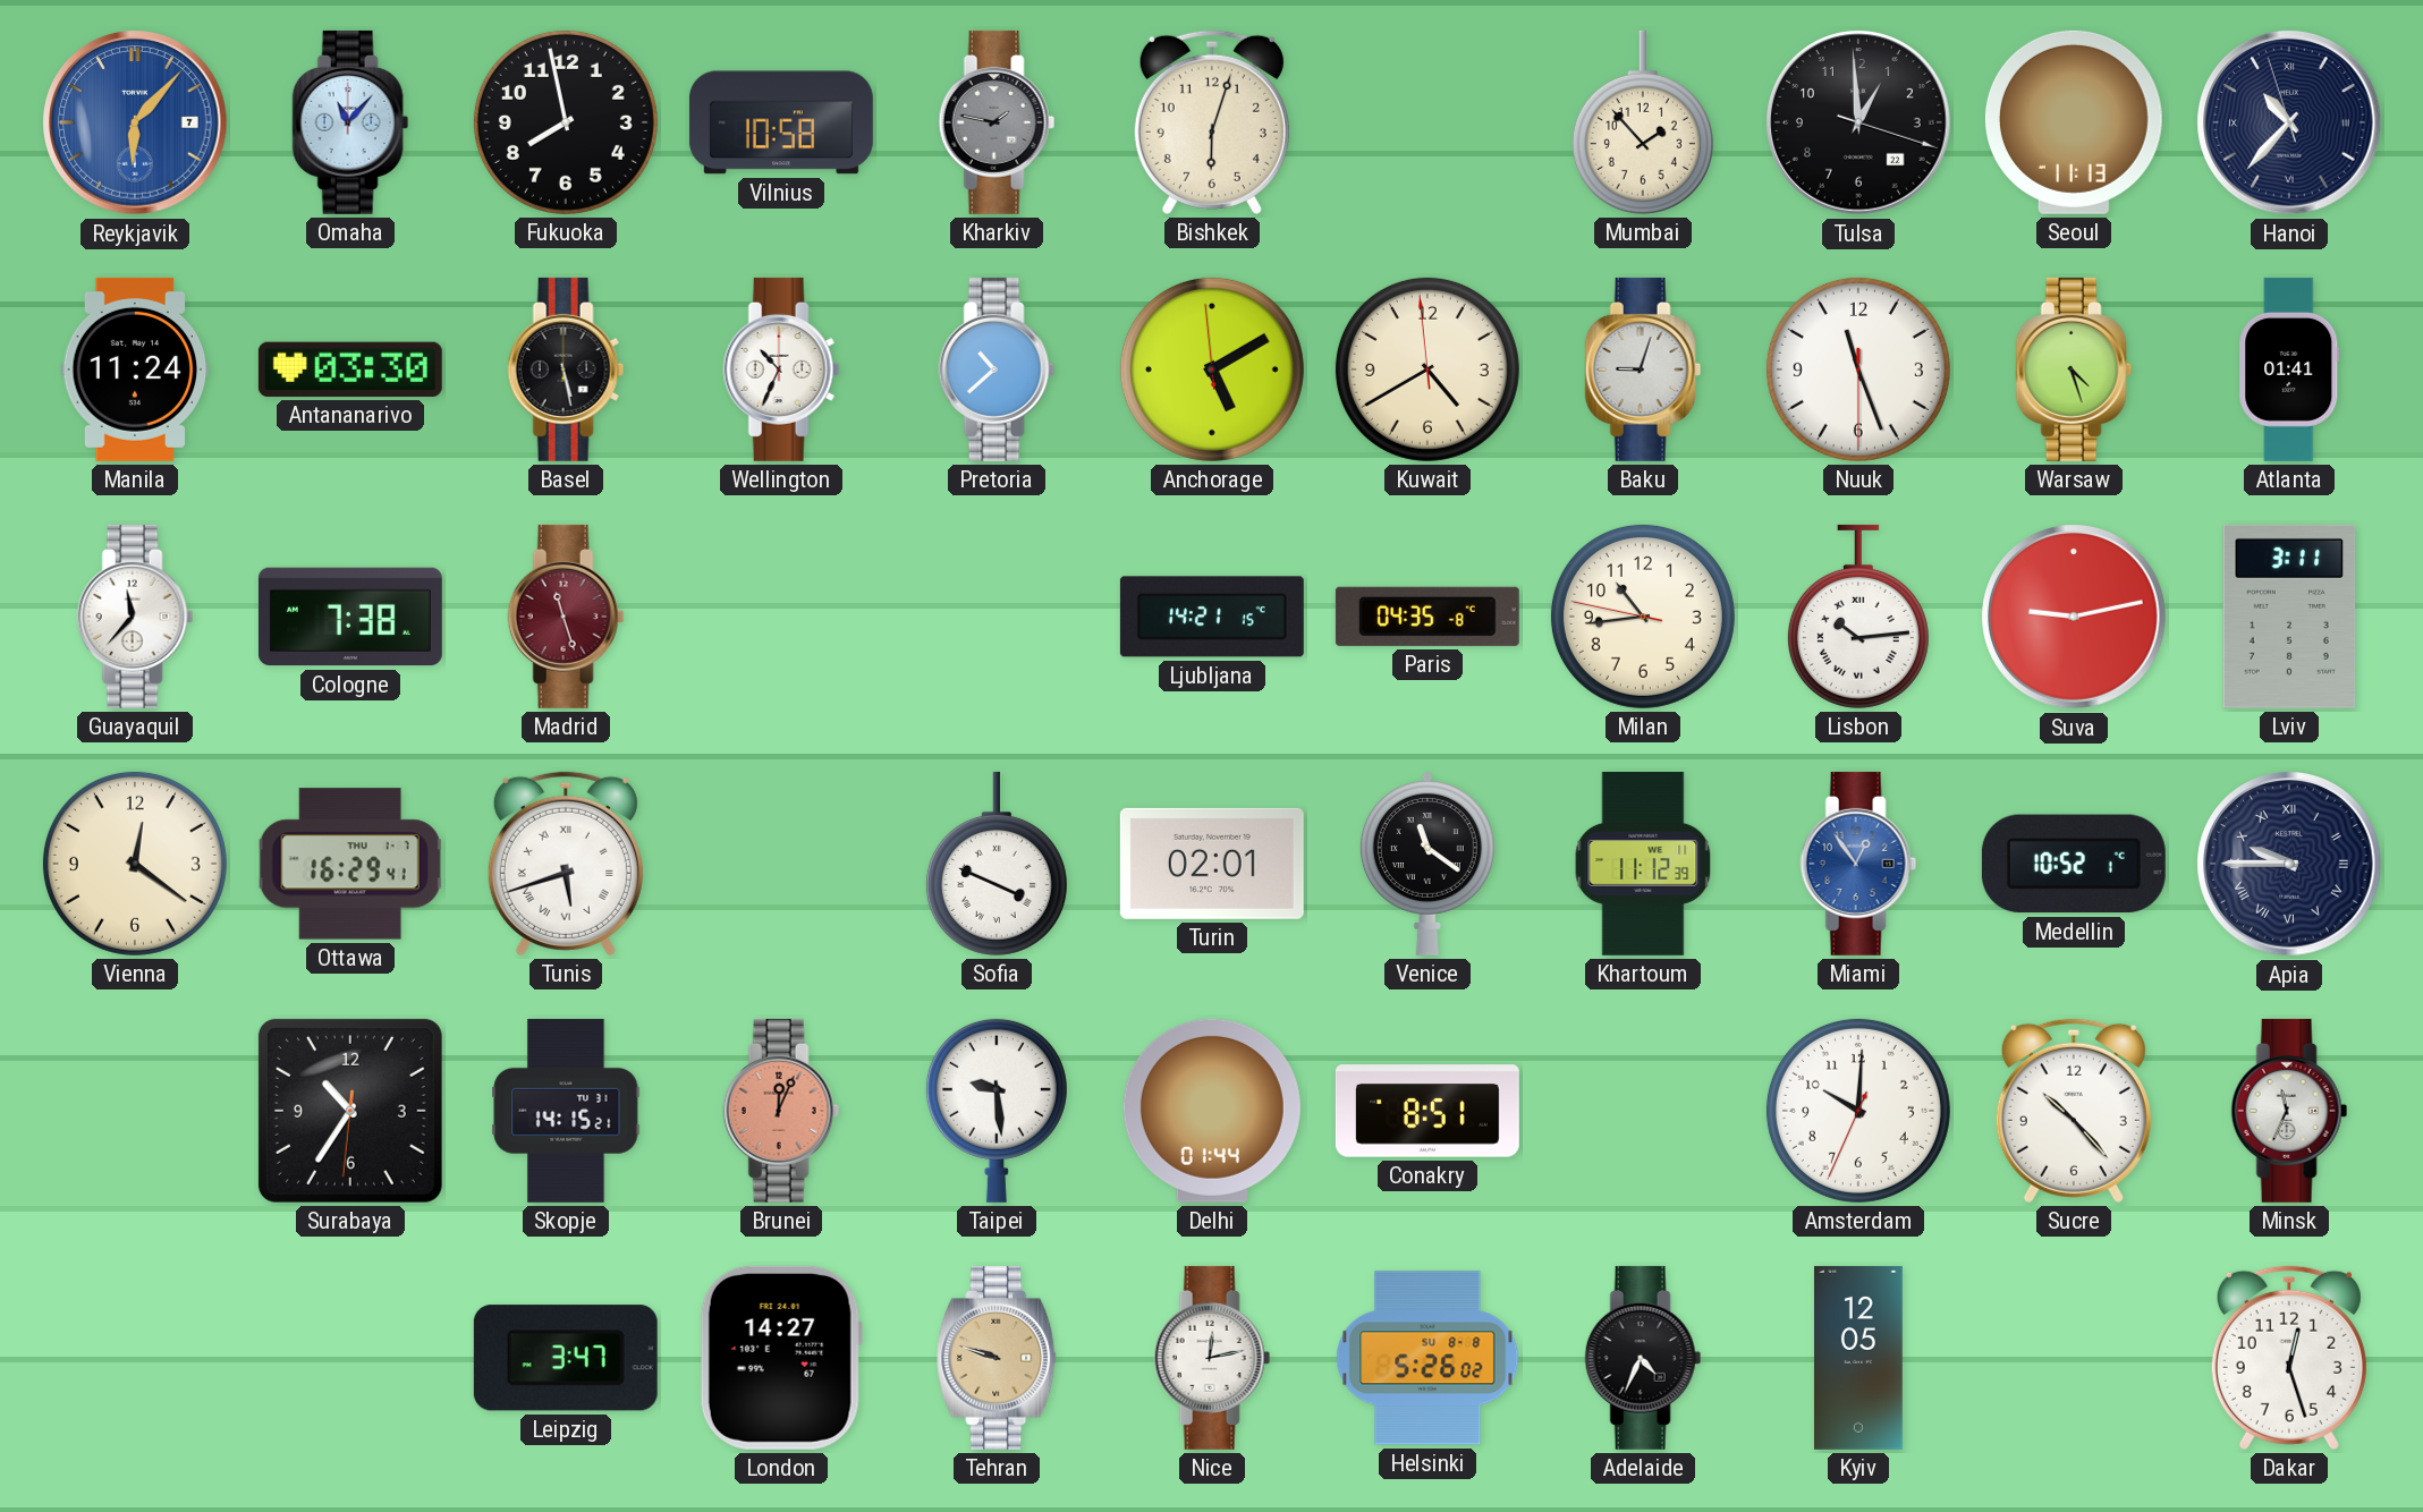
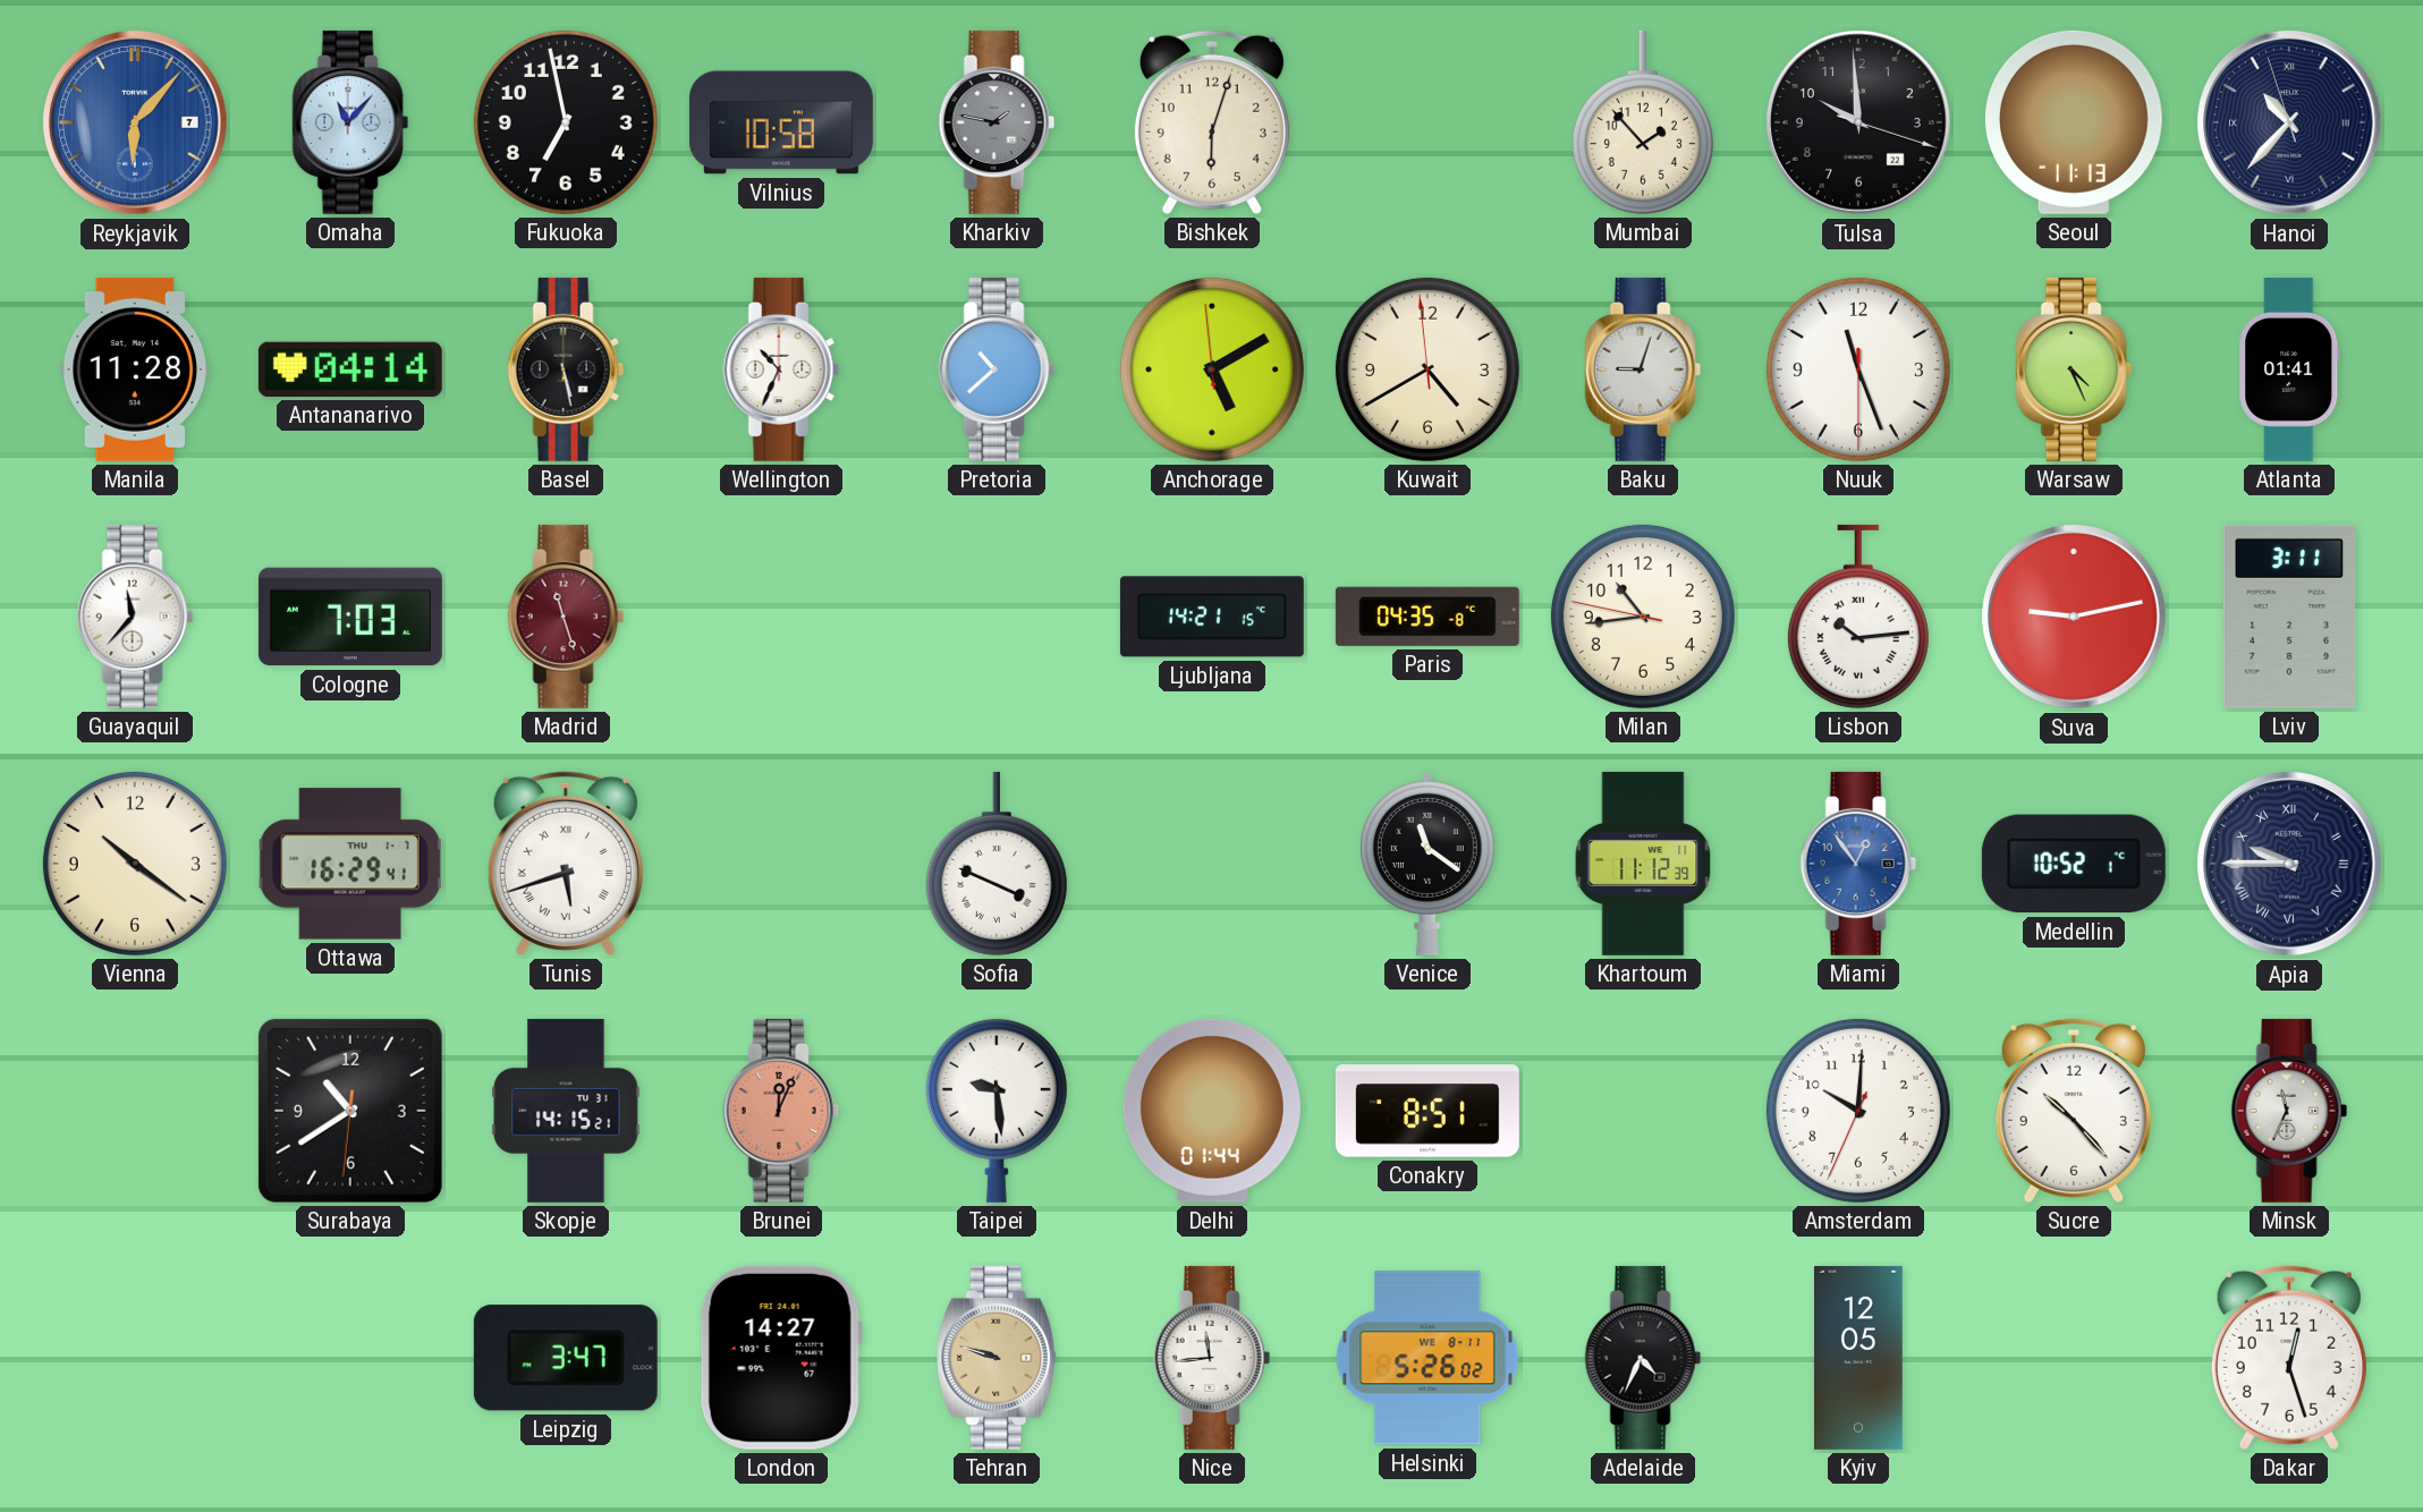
Fukuoka: 7:58 -> 6:58 (566, 122)
Tulsa: 12:59 -> 9:59 (1858, 122)
Manila: 11:24 -> 11:28 (135, 369)
Antananarivo: 03:30 -> 04:14 (350, 369)
Warsaw: 4:27 -> 4:26 (2074, 369)
Cologne: 7:38 -> 7:03 (350, 617)
Vienna: 12:21 -> 10:21 (135, 864)
Turin: 02:01 -> none (1212, 864)
Surabaya: 10:35 -> 10:39 (350, 1111)
Nice: 12:13 -> 11:44 (1212, 1358)
Helsinki date: SU 8-8 -> WE 8-11 (1427, 1358)
